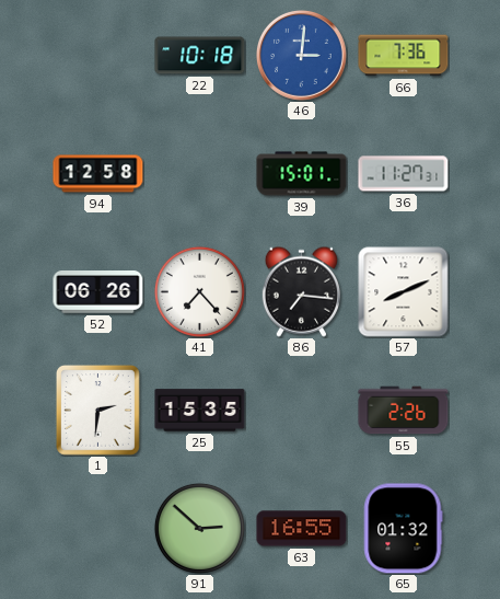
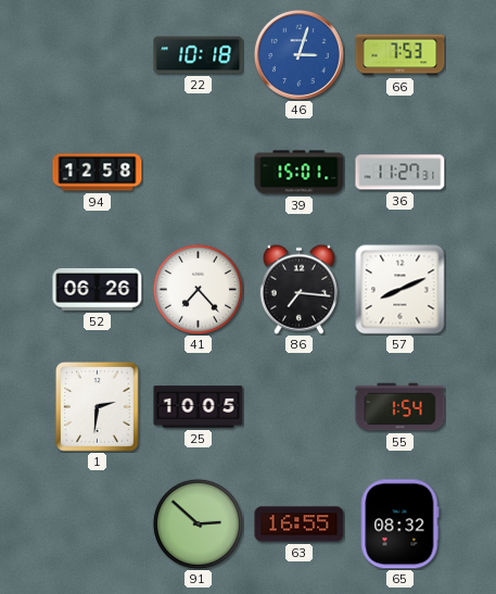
46: 3:01 -> 3:03 (300, 55)
66: 7:36 -> 7:53 (400, 55)
25: 15:35 -> 10:05 (199, 407)
55: 2:26 -> 1:54 (400, 407)
65: 01:32 -> 08:32 (400, 525)
